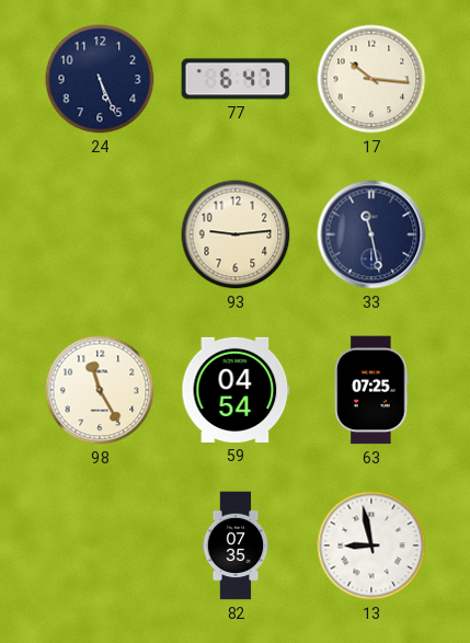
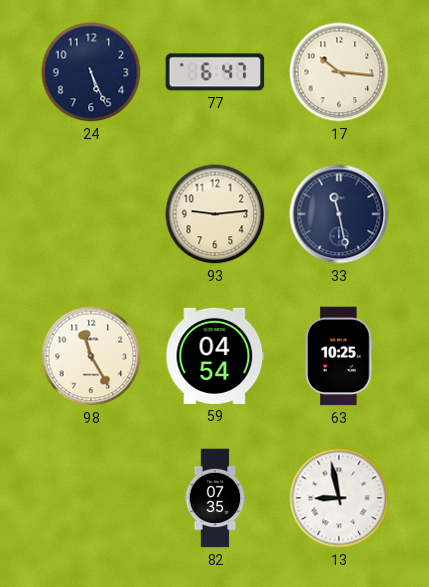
63: 07:25 -> 10:25 (339, 356)
